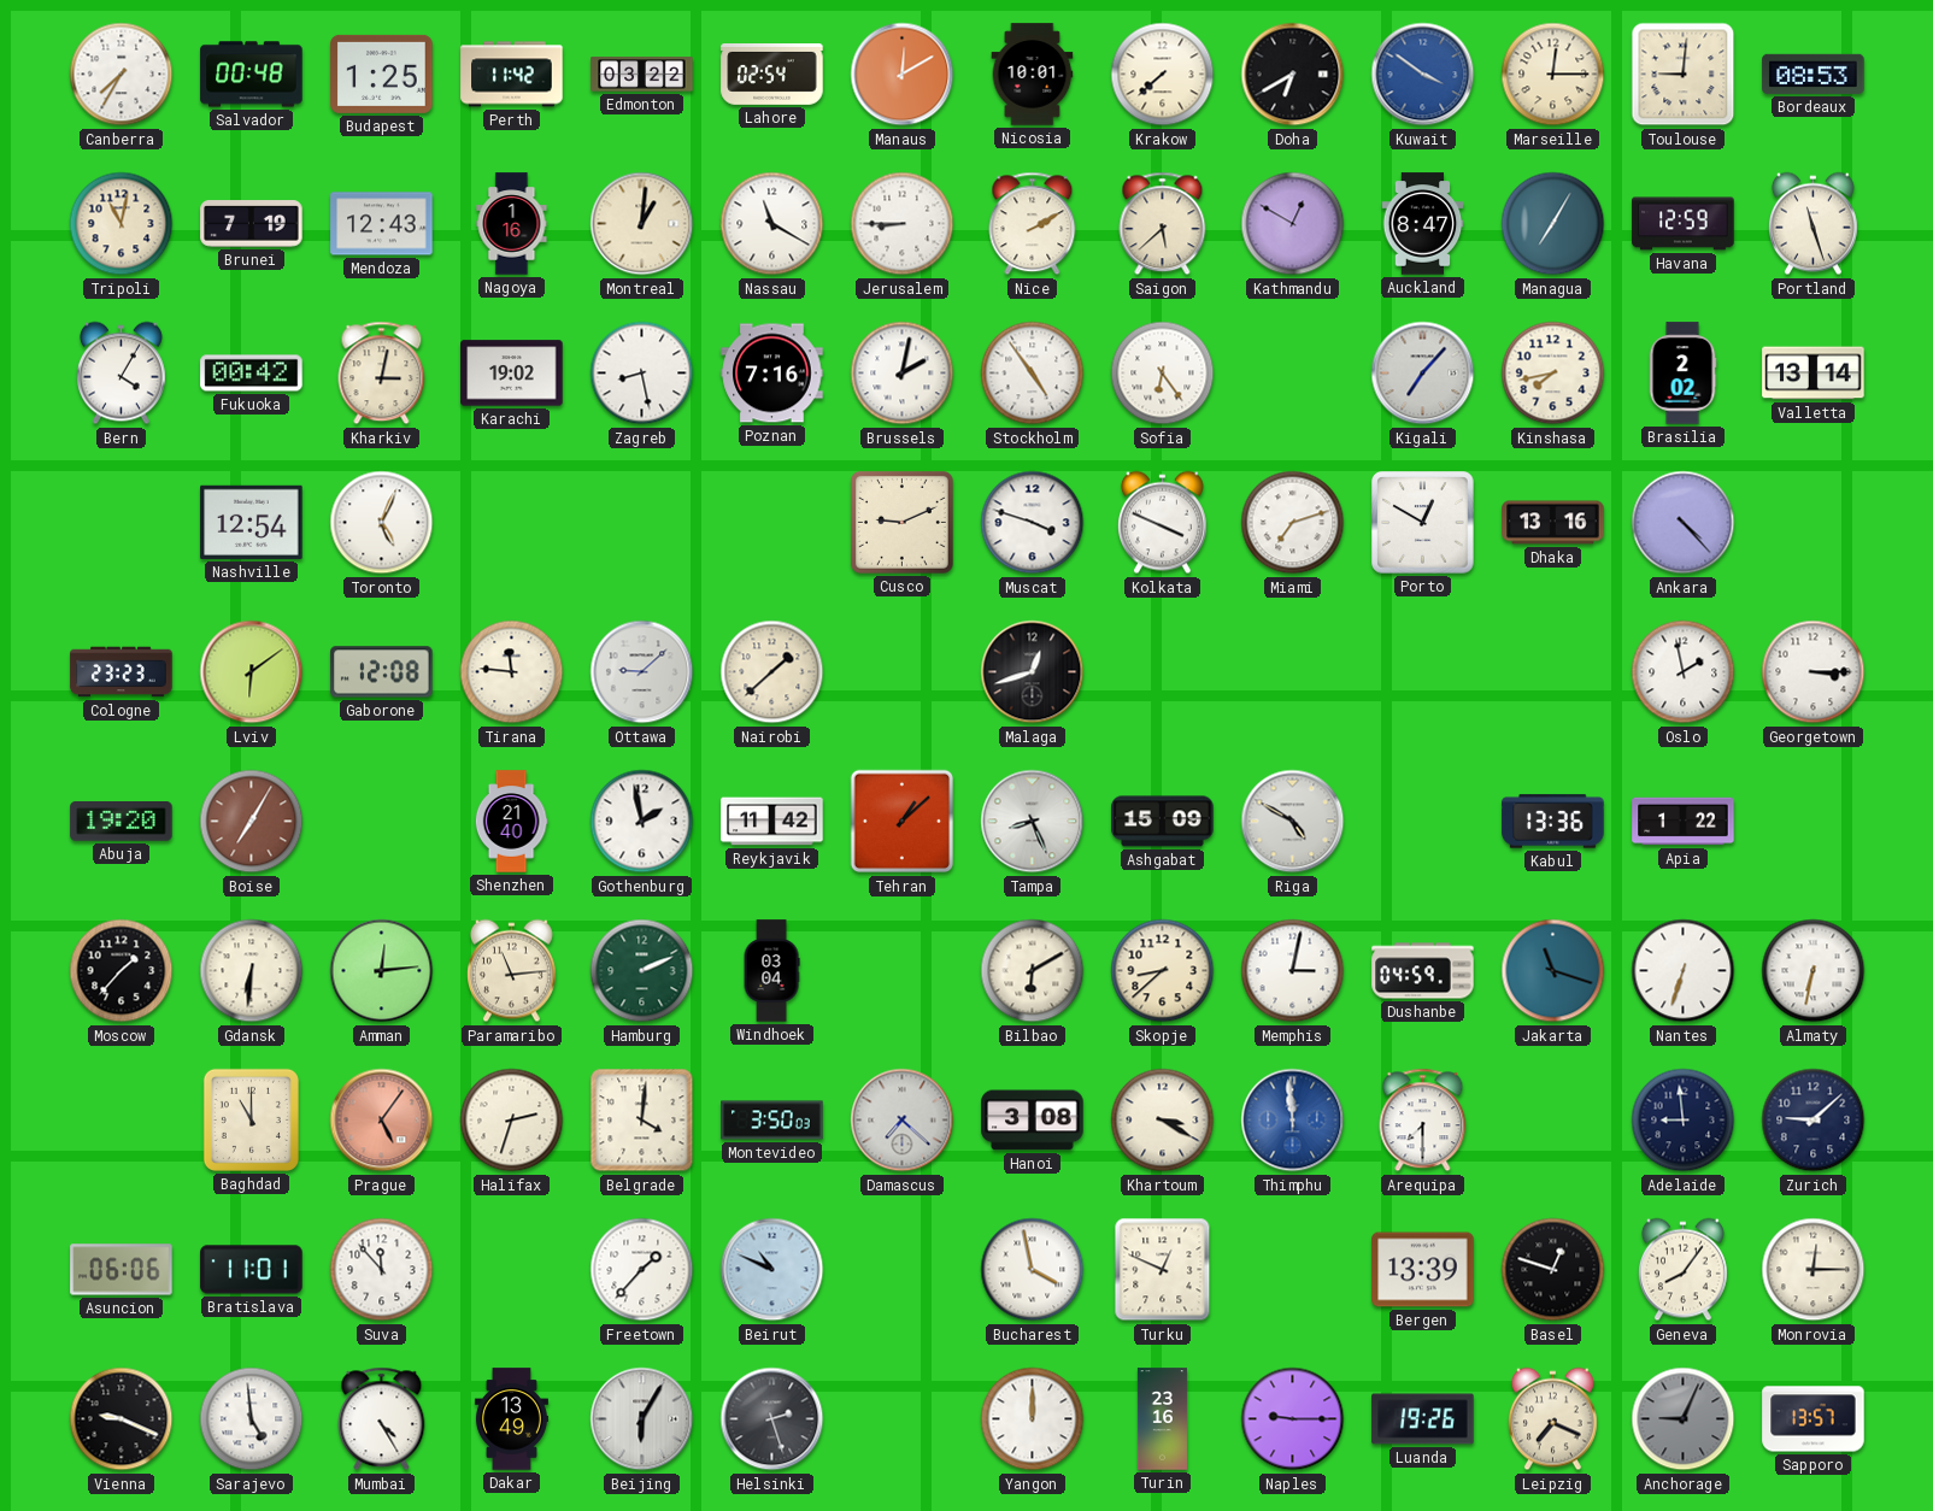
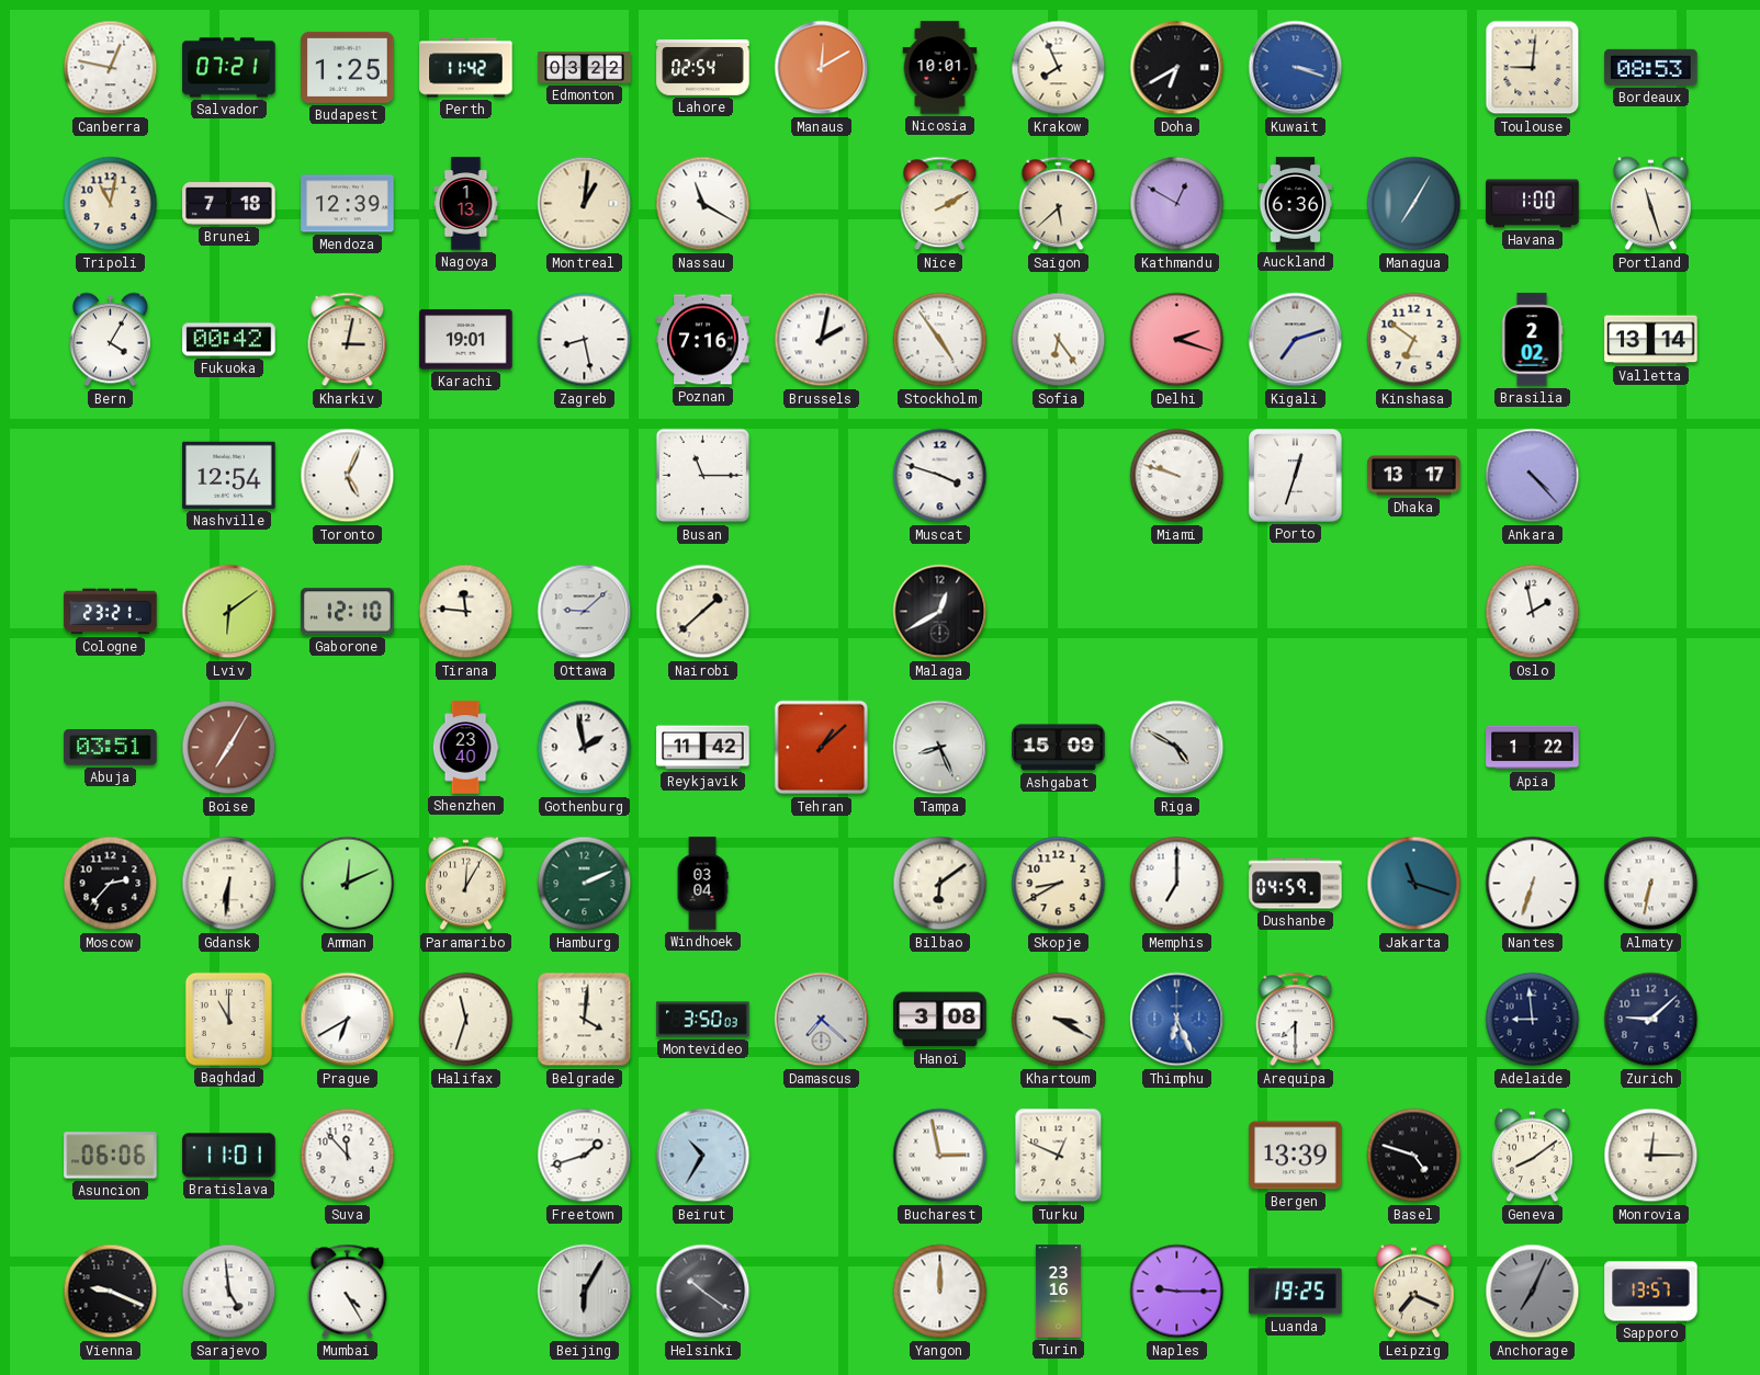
Canberra: 7:35 -> 12:47 (111, 68)
Salvador: 00:48 -> 07:21 (229, 68)
Krakow: 7:38 -> 7:56 (1059, 68)
Kuwait: 3:51 -> 3:18 (1296, 68)
Marseille: 12:15 -> none (1553, 75)
Brunei: 7:19 -> 7:18 (229, 204)
Mendoza: 12:43 -> 12:39 (348, 204)
Nagoya: 1:16 -> 1:13 (466, 204)
Jerusalem: 8:45 -> none (903, 224)
Auckland: 8:47 -> 6:36 (1296, 204)
Havana: 12:59 -> 1:00 (1533, 204)
Karachi: 19:02 -> 19:01 (466, 340)
Delhi: none -> 2:18 (1177, 340)
Kigali: 7:07 -> 7:12 (1296, 340)
Kinshasa: 7:43 -> 6:51 (1414, 340)
Busan: none -> 11:15 (703, 476)
Cusco: 9:11 -> none (901, 522)
Kolkata: 3:49 -> none (1162, 523)
Miami: 7:12 -> 9:48 (1177, 476)
Porto: 12:50 -> 12:33 (1296, 476)
Dhaka: 13:16 -> 13:17 (1414, 476)
Cologne: 23:23 -> 23:21 (111, 612)
Gaborone: 12:08 -> 12:10 (348, 612)
Malaga: 12:42 -> 12:40 (940, 612)
Georgetown: 3:15 -> none (1814, 672)
Abuja: 19:20 -> 03:51 (111, 748)
Shenzhen: 21:40 -> 23:40 (465, 748)
Kabul: 13:36 -> none (1553, 822)
Moscow: 1:37 -> 2:37 (111, 884)
Amman: 12:14 -> 12:11 (348, 884)
Paramaribo: 11:14 -> 12:05 (465, 884)
Bilbao: 6:10 -> 6:09 (940, 884)
Skopje: 8:38 -> 8:40 (1059, 884)
Memphis: 3:02 -> 7:00 (1177, 884)
Prague: 5:06 -> 6:40 (348, 1020)
Prague dial: salmon -> white (348, 1020)
Halifax: 2:33 -> 11:33 (466, 1020)
Thimphu: 11:59 -> 6:26 (1177, 1020)
Freetown: 1:37 -> 1:42 (585, 1156)
Beirut: 10:49 -> 10:35 (703, 1156)
Bucharest: 3:58 -> 2:58 (940, 1156)
Basel: 12:48 -> 4:48 (1414, 1156)
Geneva: 8:06 -> 8:09 (1532, 1156)
Dakar: 13:49 -> none (511, 1419)
Helsinki: 2:27 -> 10:21 (703, 1292)
Luanda: 19:26 -> 19:25 (1296, 1292)
Anchorage: 9:04 -> 7:04 (1533, 1292)
